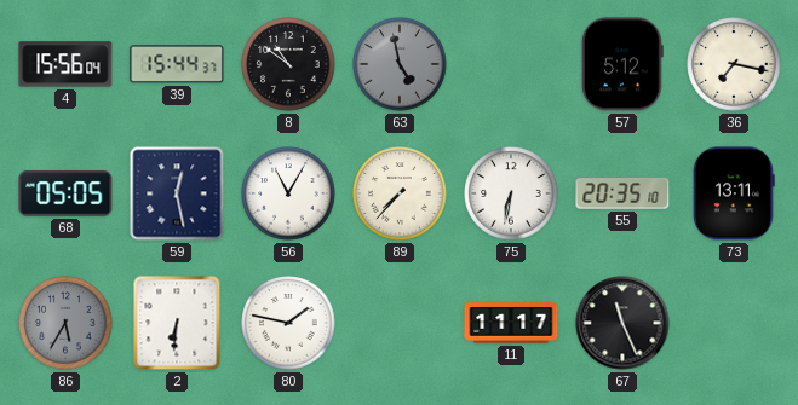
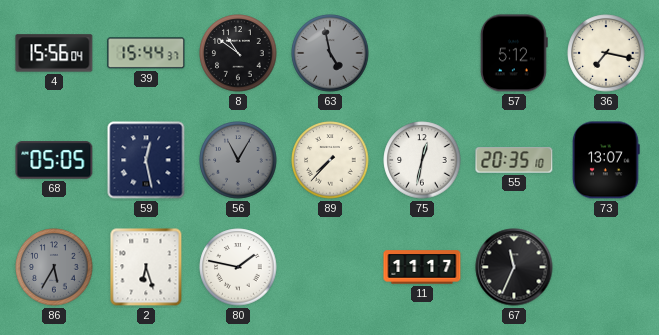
56 dial: white -> grey (238, 160)
75: 6:32 -> 12:32 (422, 160)
73: 13:11 -> 13:07 (606, 160)
2: 6:31 -> 6:27 (146, 267)
67: 11:26 -> 11:34 (514, 267)
